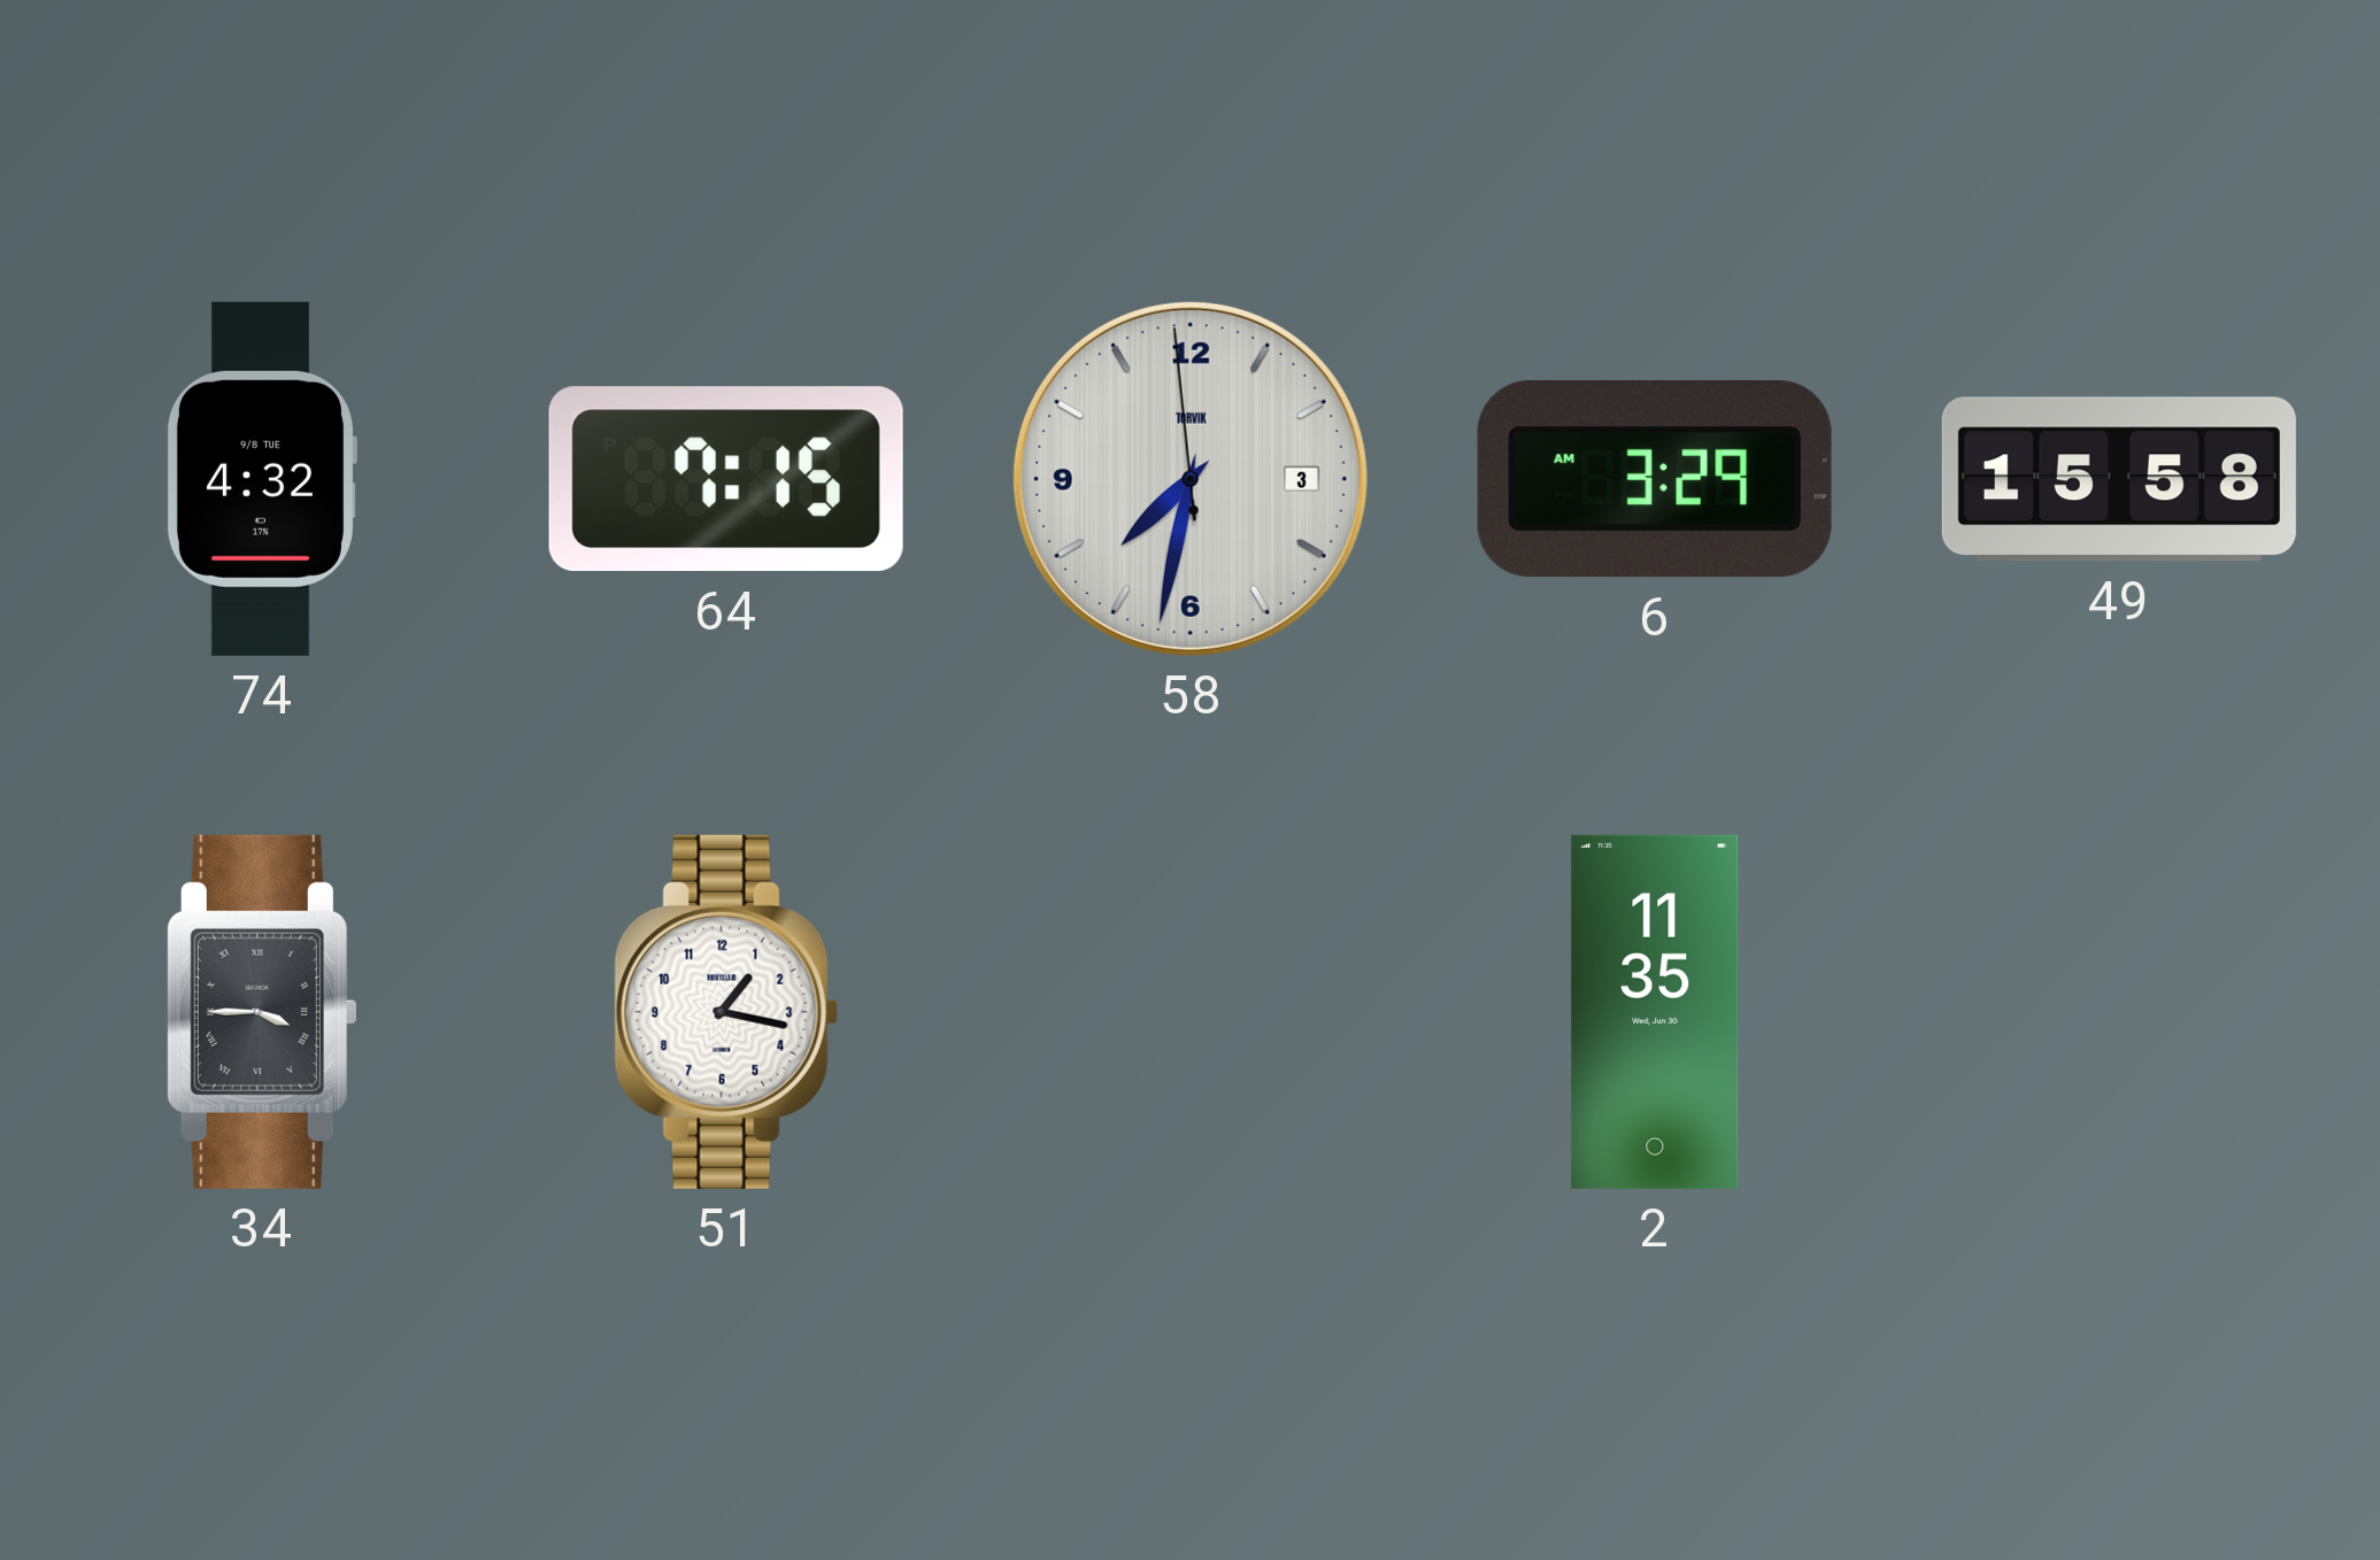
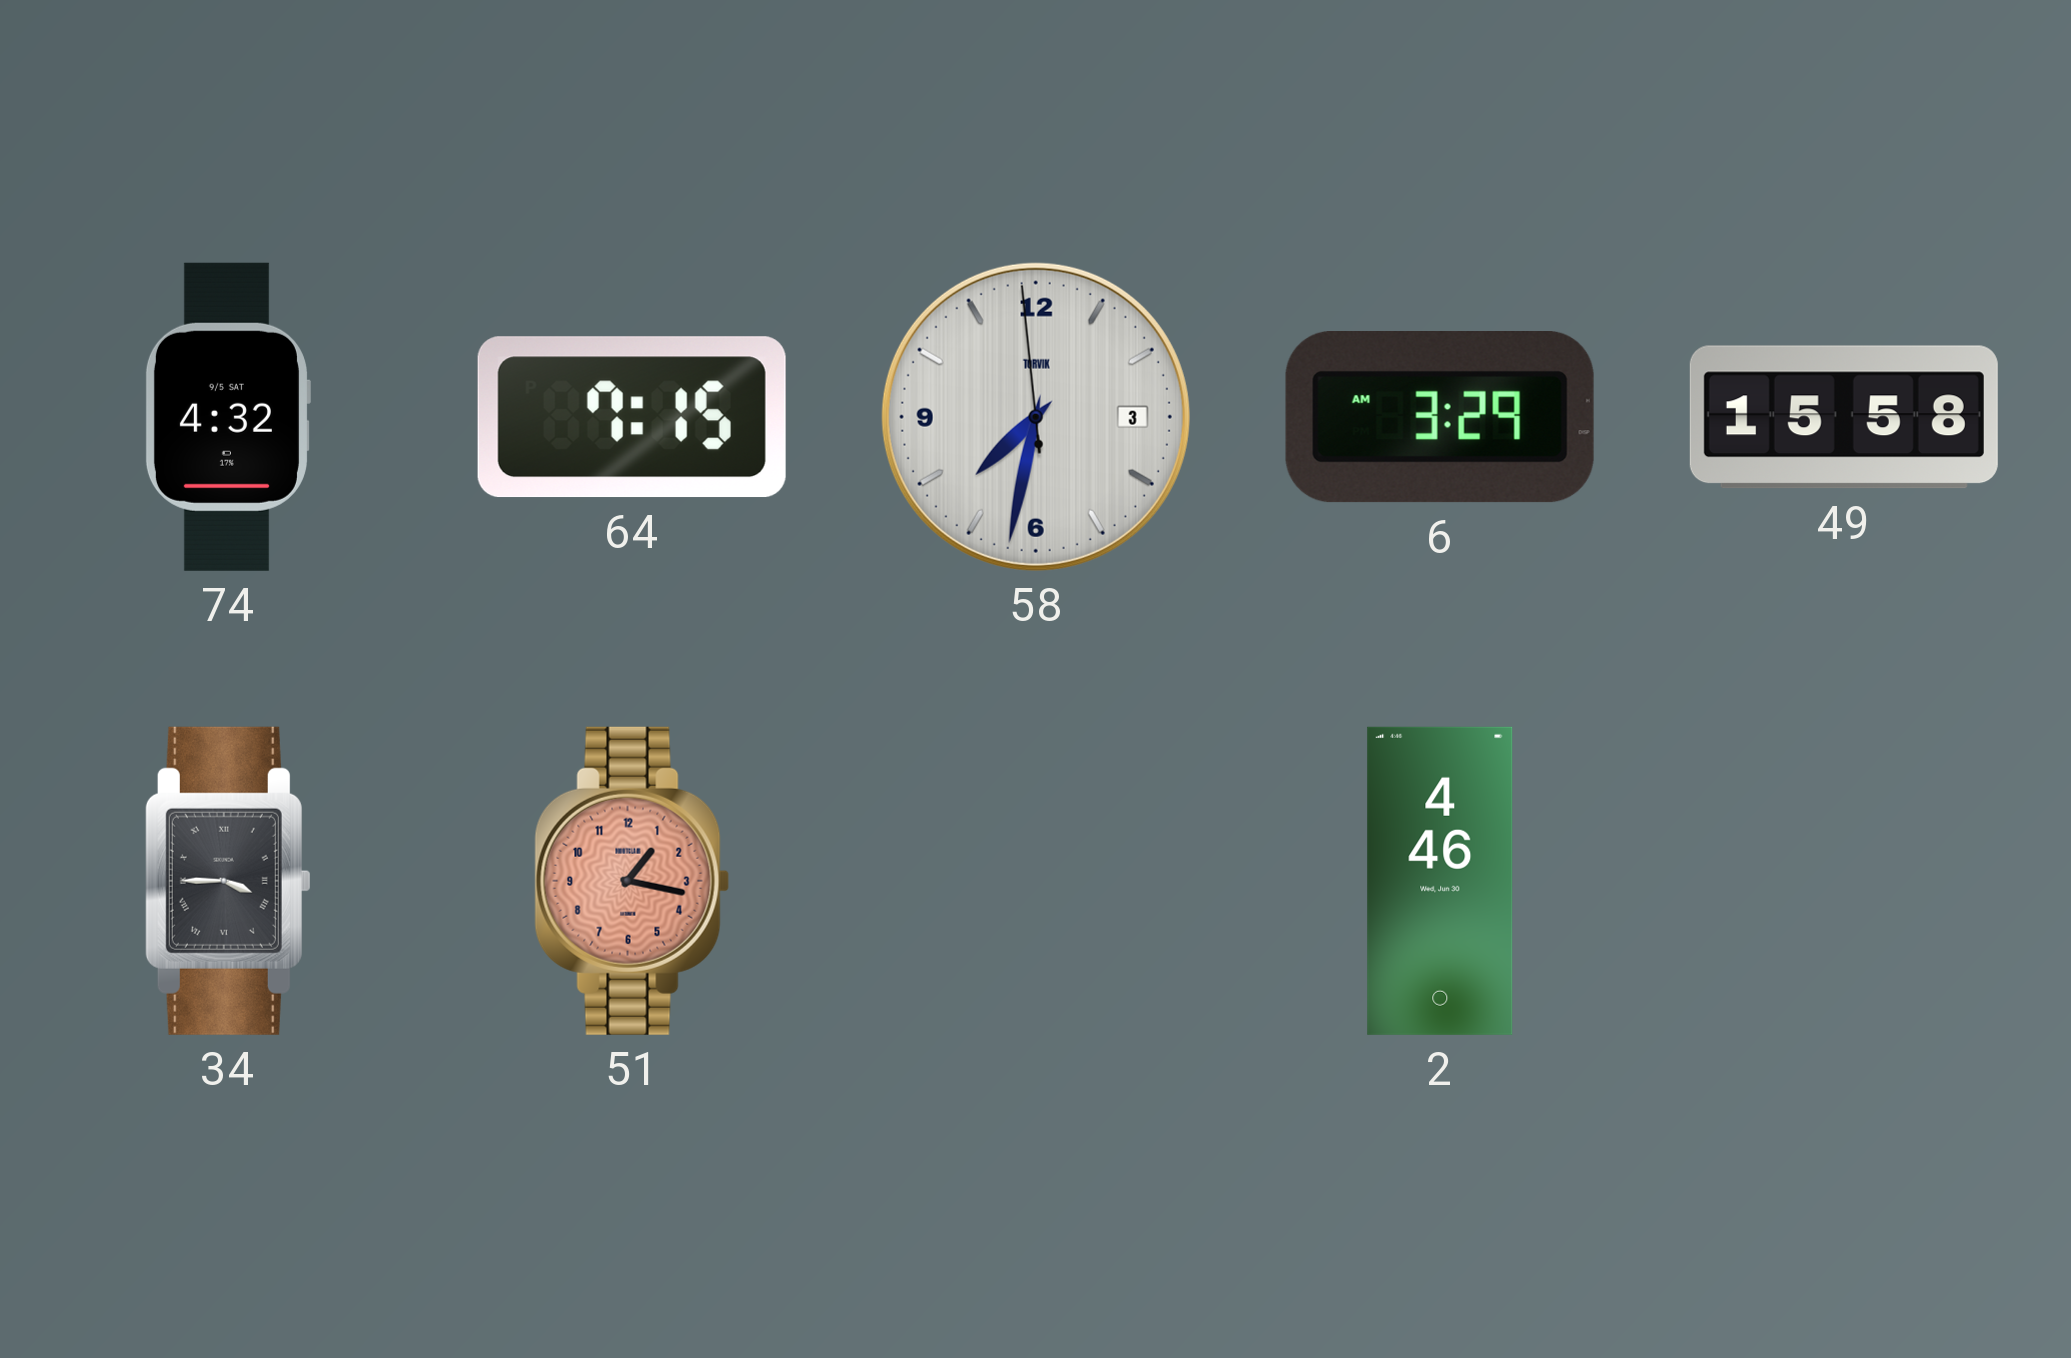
74 date: 9/8 TUE -> 9/5 SAT (227, 417)
51 dial: white -> salmon (632, 881)
2: 11:35 -> 4:46 (1440, 881)
